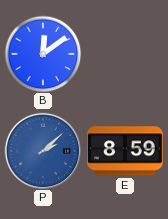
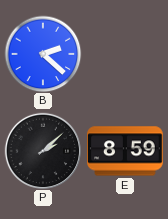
B: 12:09 -> 2:22 (43, 54)
P dial: blue -> black (42, 150)
